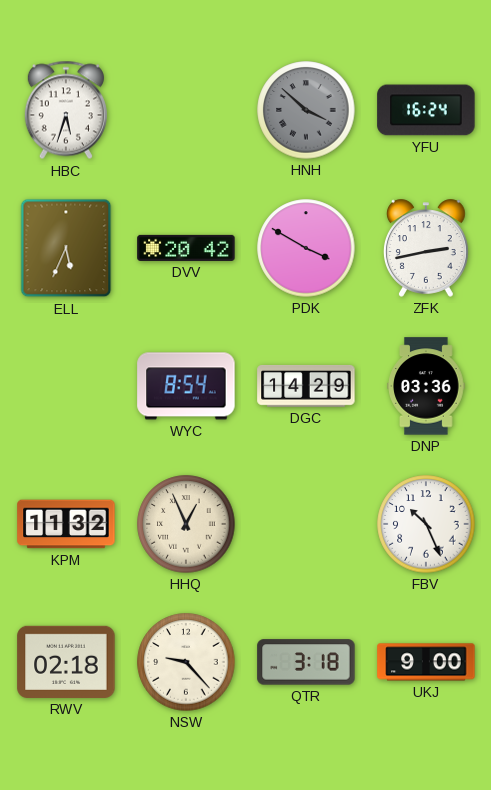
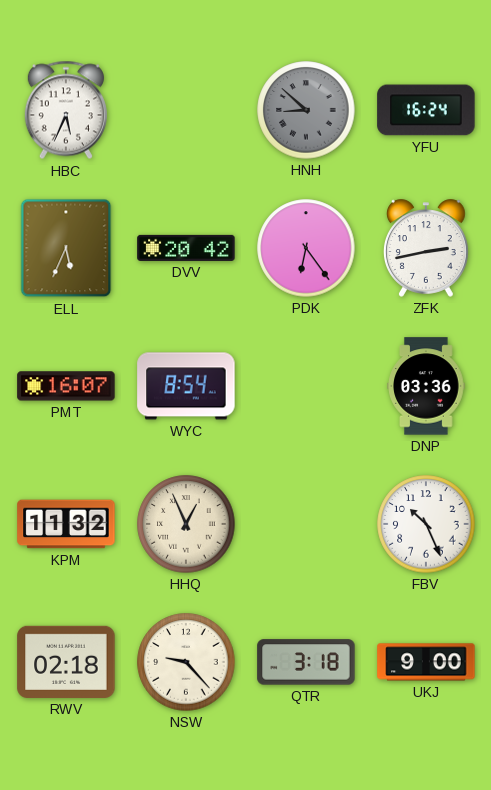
HBC: 5:33 -> 5:34 (66, 110)
HNH: 3:52 -> 8:52 (306, 110)
PDK: 3:50 -> 6:24 (306, 248)
PMT: none -> 16:07 (66, 386)
DGC: 14:29 -> none (306, 386)
